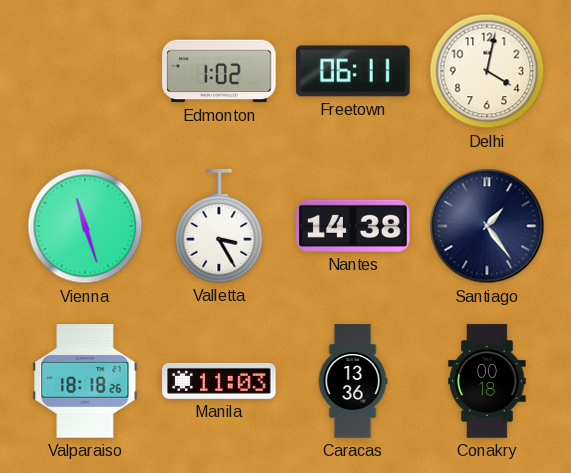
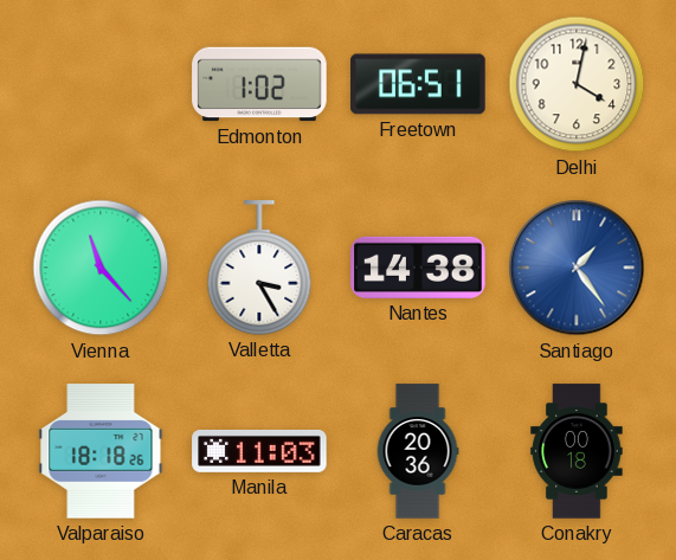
Freetown: 06:11 -> 06:51 (418, 84)
Vienna: 11:27 -> 11:23 (101, 268)
Santiago dial: navy -> blue (577, 268)
Caracas: 13:36 -> 20:36 (418, 451)
